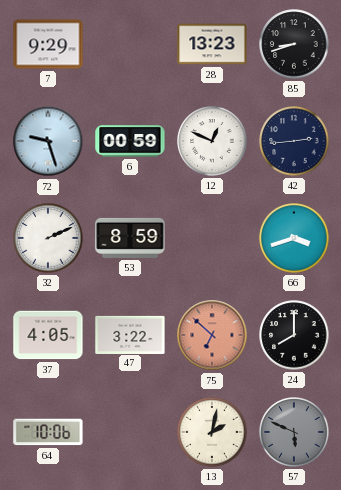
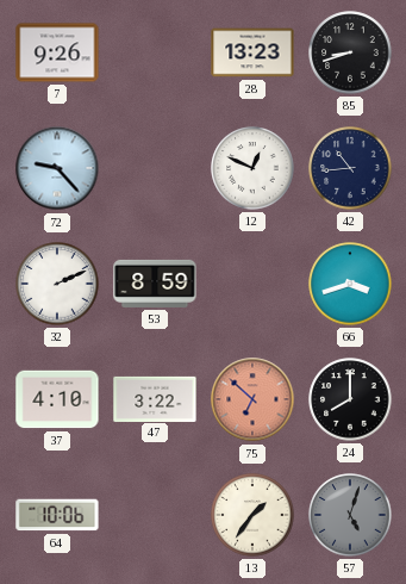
7: 9:29 -> 9:26 (57, 52)
72: 9:27 -> 9:23 (57, 168)
6: 00:59 -> none (130, 141)
42: 2:44 -> 10:44 (350, 168)
37: 4:05 -> 4:10 (57, 399)
13: 2:02 -> 1:36 (252, 515)
57: 5:49 -> 5:03 (350, 515)
